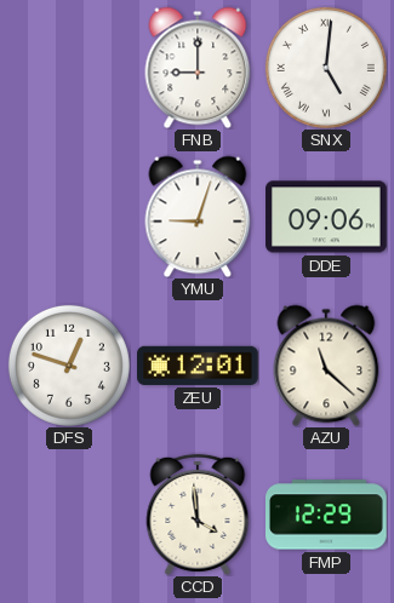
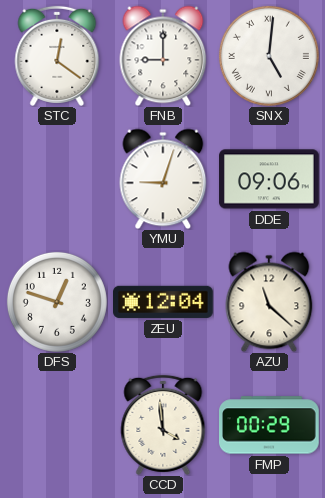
STC: none -> 12:21 (57, 56)
ZEU: 12:01 -> 12:04 (163, 302)
FMP: 12:29 -> 00:29 (270, 425)
